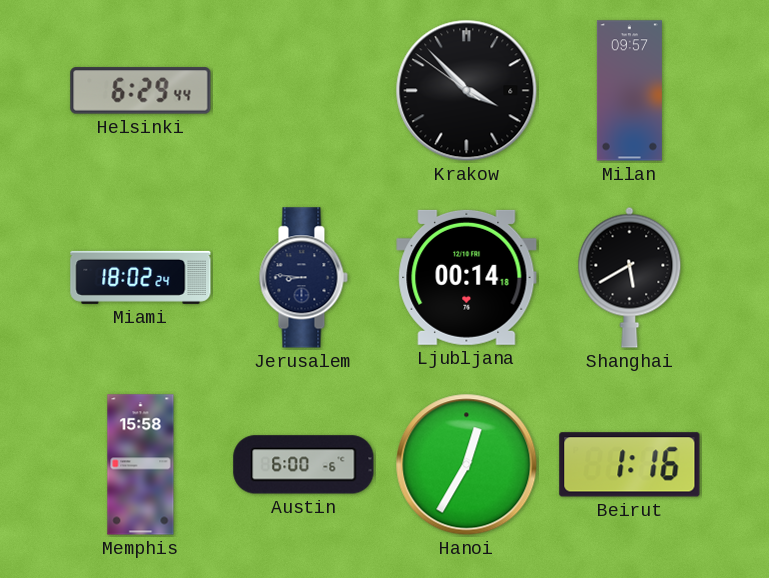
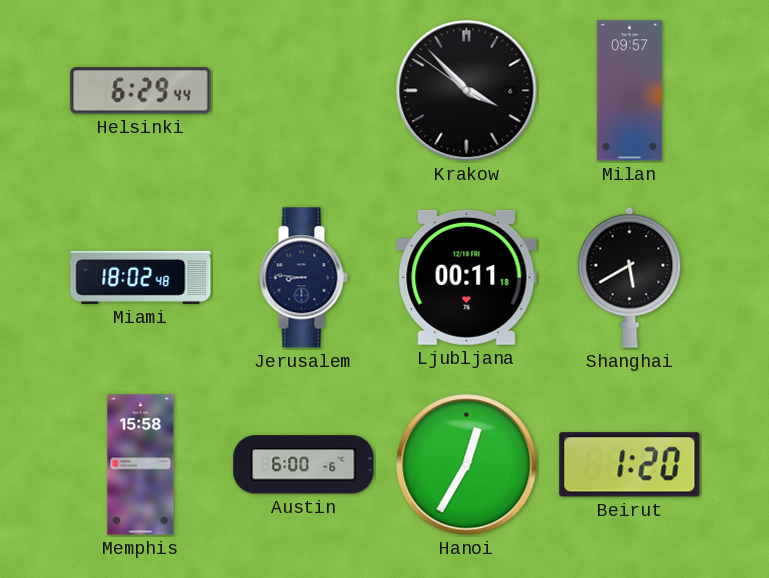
Miami: 18:02:24 -> 18:02:48 (141, 277)
Ljubljana: 00:14 -> 00:11 (467, 277)
Beirut: 1:16 -> 1:20 (630, 465)
